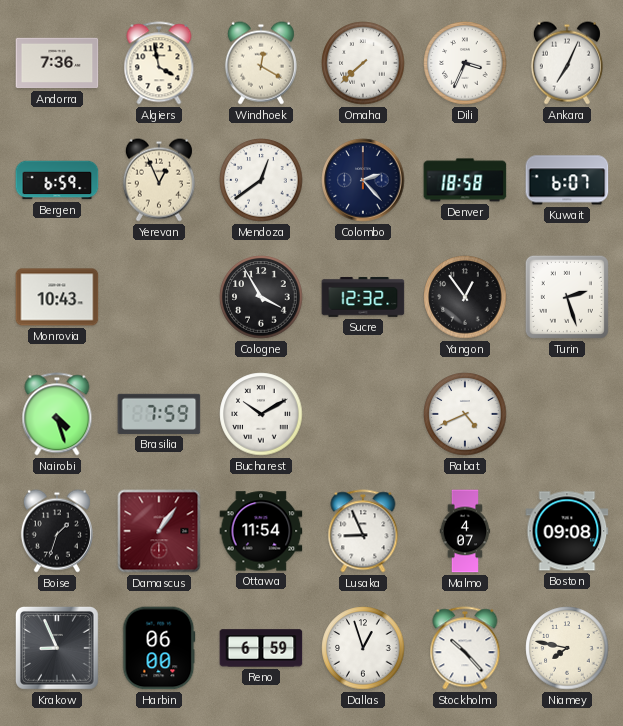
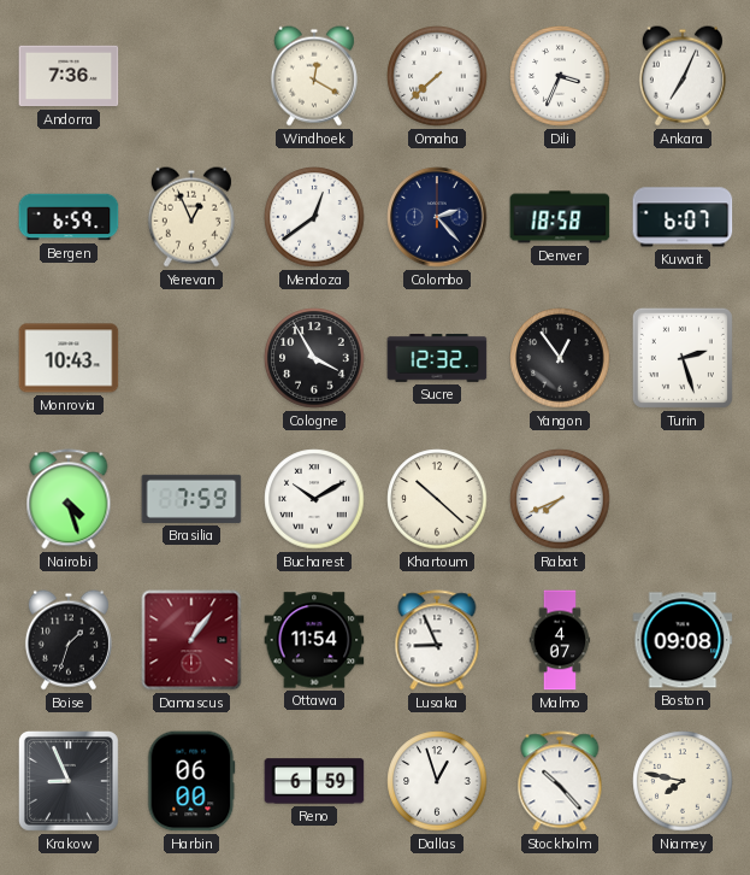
Algiers: 3:58 -> none (159, 63)
Khartoum: none -> 10:22 (437, 499)
Rabat: 4:41 -> 7:41 (560, 499)
